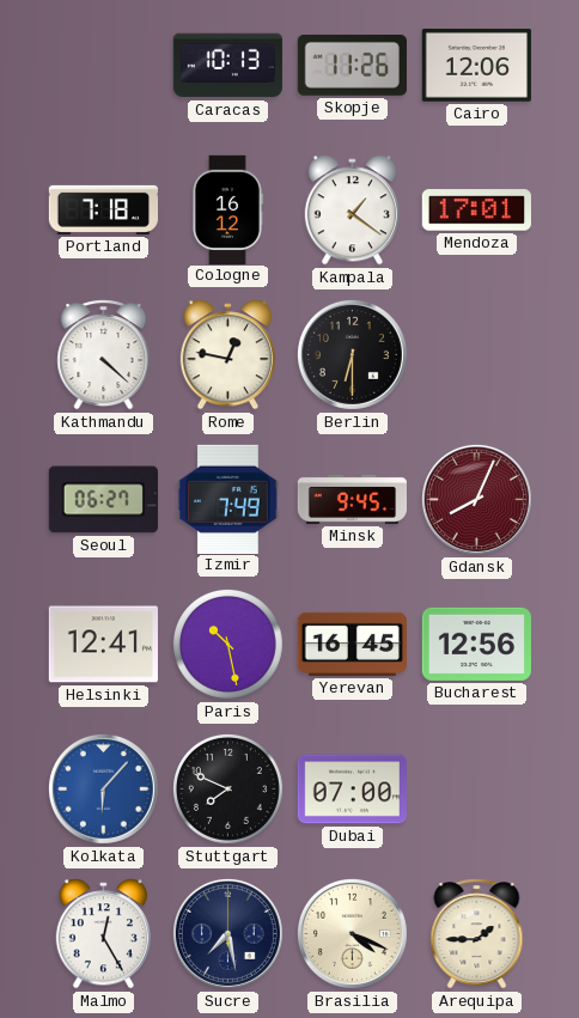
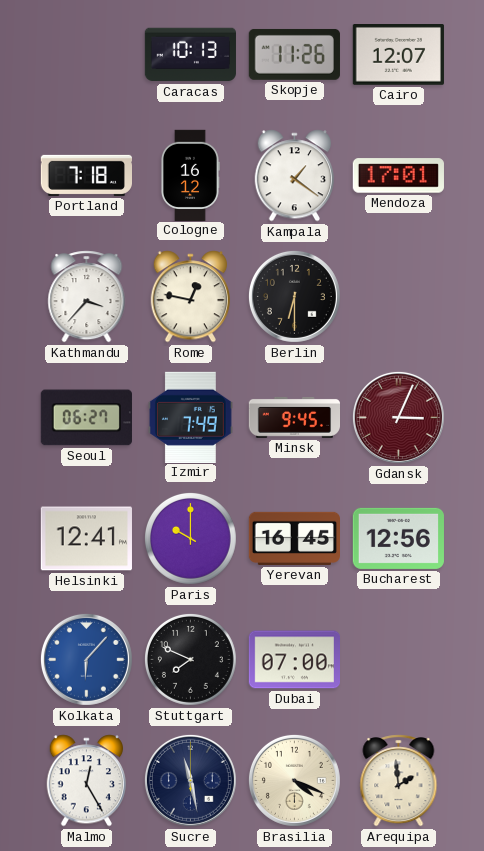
Cairo: 12:06 -> 12:07 (398, 55)
Kathmandu: 4:22 -> 3:37 (87, 297)
Gdansk: 8:04 -> 3:04 (398, 417)
Paris: 10:28 -> 10:00 (190, 538)
Sucre: 7:28 -> 11:28 (190, 780)
Arequipa: 1:45 -> 1:59 (399, 781)
